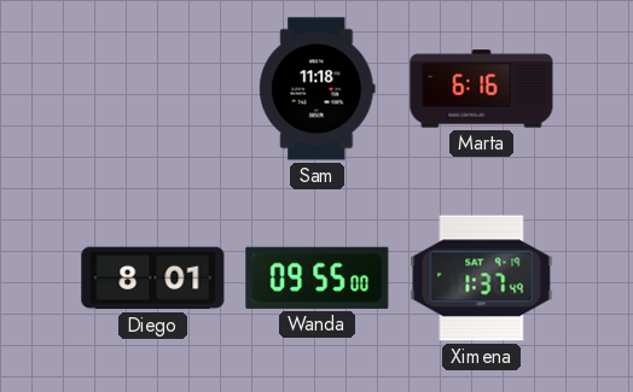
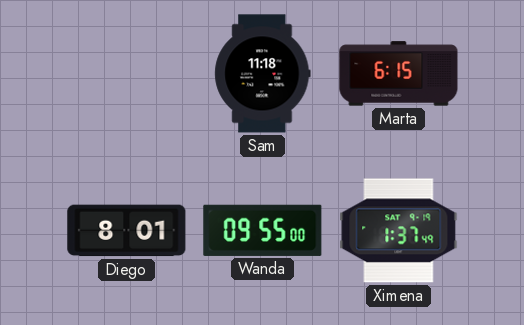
Marta: 6:16 -> 6:15 (399, 74)
